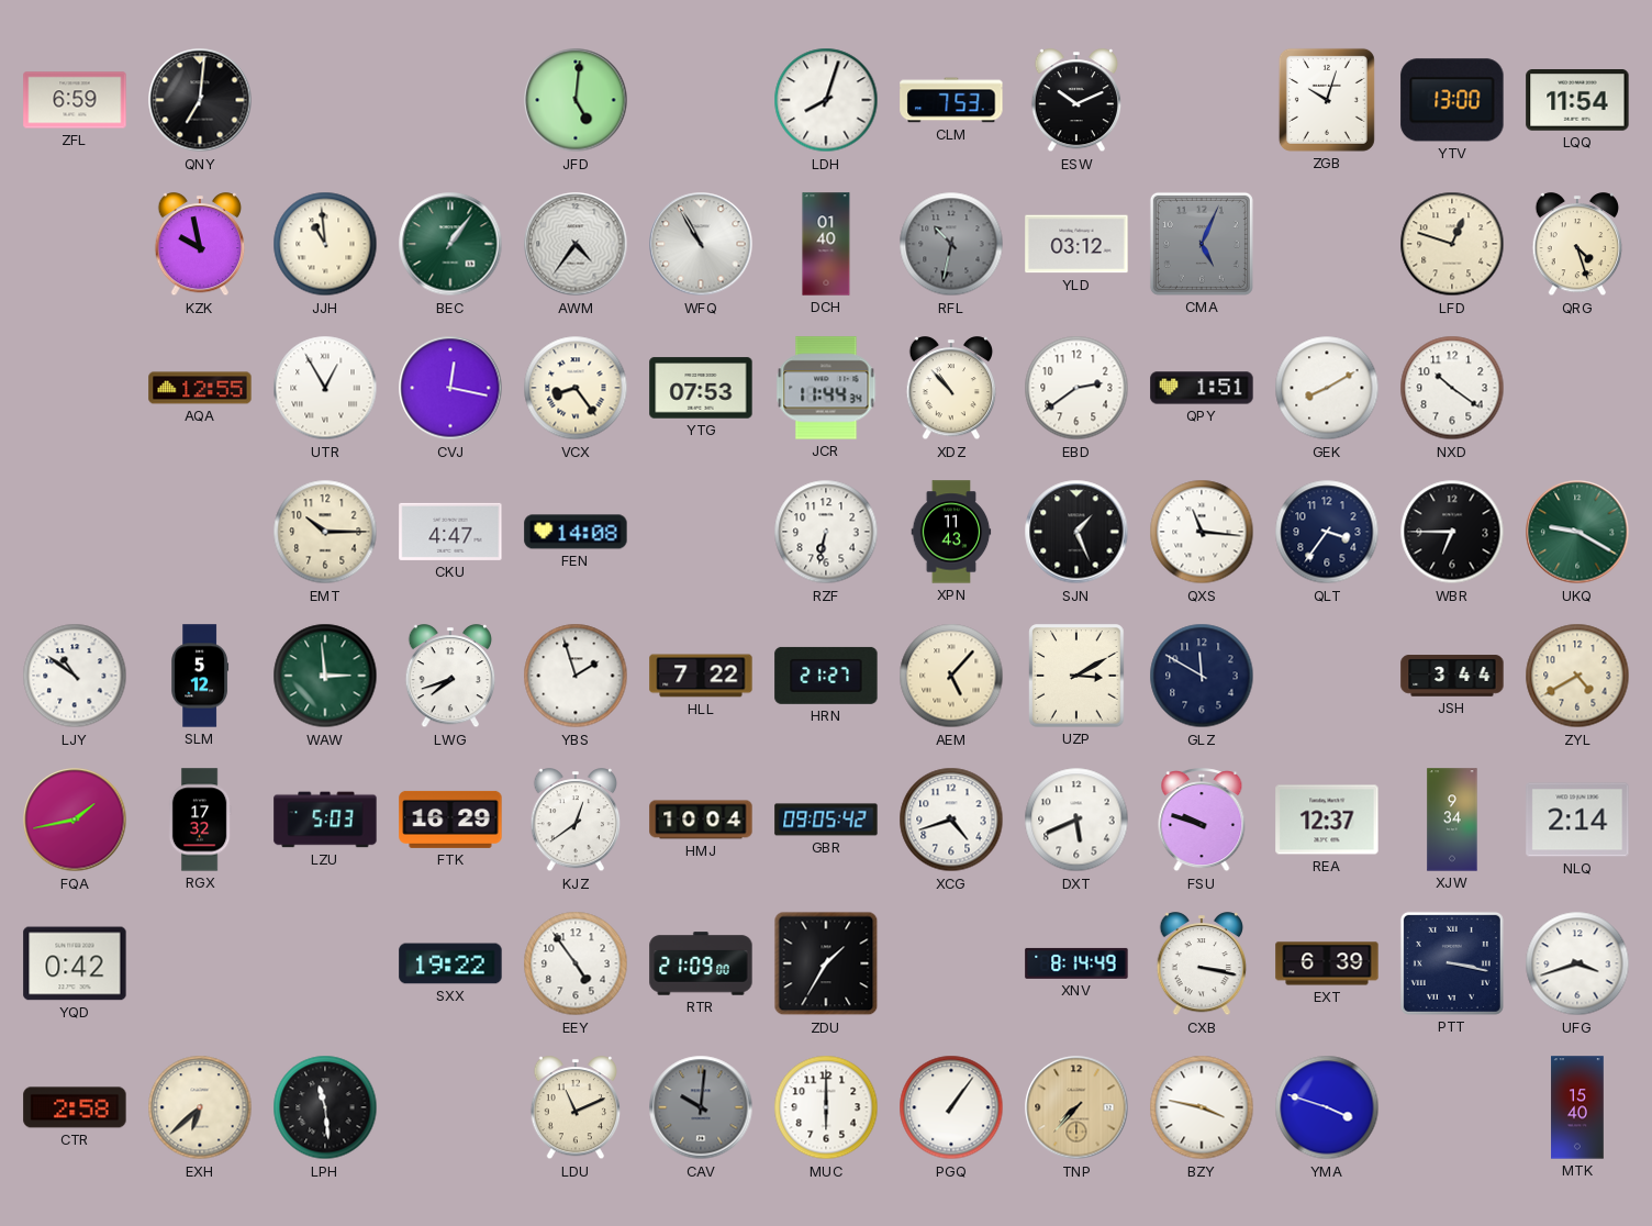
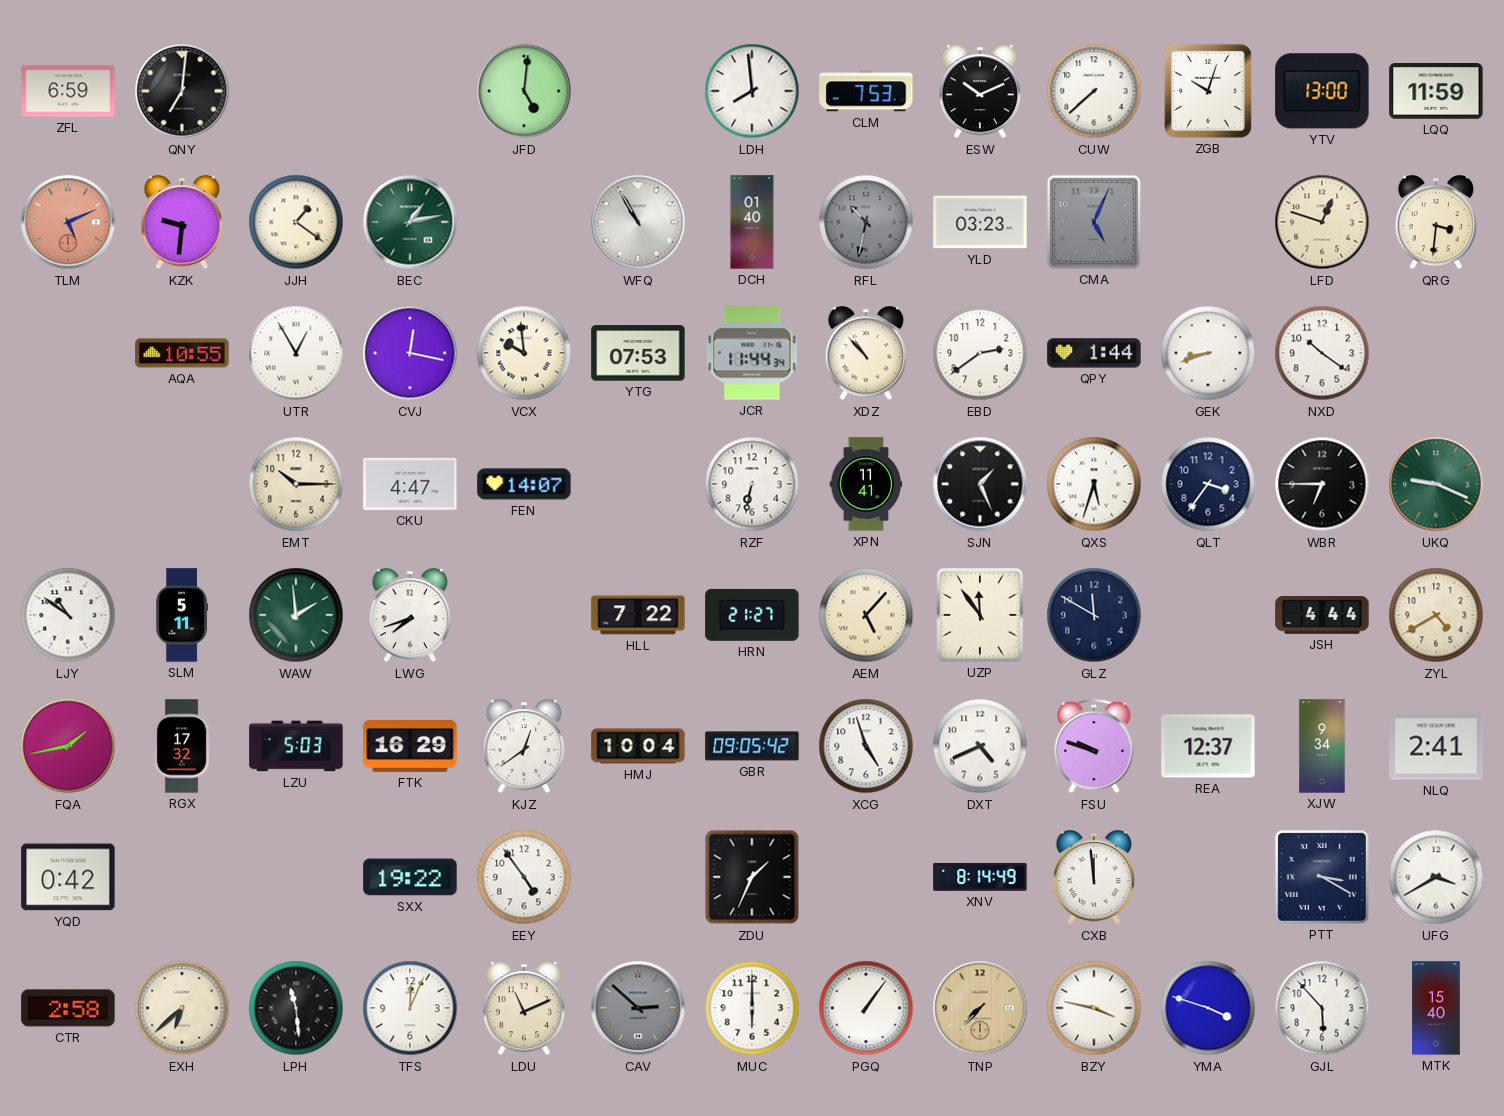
LDH: 8:03 -> 7:59 (752, 91)
CUW: none -> 7:38 (1094, 91)
LQQ: 11:54 -> 11:59 (1436, 91)
TLM: none -> 5:11 (68, 222)
KZK: 9:58 -> 9:31 (182, 223)
JJH: 10:59 -> 1:21 (296, 222)
BEC: 1:06 -> 1:13 (410, 222)
AWM: 4:36 -> none (576, 244)
YLD: 03:12 -> 03:23 (980, 222)
QRG: 4:27 -> 3:31 (1436, 223)
AQA: 12:55 -> 10:55 (182, 353)
VCX: 8:24 -> 9:59 (524, 353)
QPY: 1:51 -> 1:44 (1094, 353)
GEK: 8:10 -> 8:42 (1208, 353)
FEN: 14:08 -> 14:07 (524, 484)
XPN: 11:43 -> 11:41 (866, 484)
QXS: 11:16 -> 5:33 (1094, 484)
UKQ: 9:20 -> 9:19 (1436, 484)
SLM: 5:12 -> 5:11 (182, 615)
WAW: 2:59 -> 1:59 (296, 615)
YBS: 1:57 -> none (576, 676)
UZP: 3:10 -> 11:54 (980, 615)
JSH: 3:44 -> 4:44 (1322, 615)
XCG: 4:42 -> 4:57 (866, 746)
DXT: 5:41 -> 4:41 (980, 746)
NLQ: 2:14 -> 2:41 (1436, 746)
RTR: 21:09 -> none (701, 963)
ZDU: 1:35 -> 1:34 (752, 877)
CXB: 3:17 -> 11:59 (1094, 878)
EXT: 6:39 -> none (1327, 963)
PTT: 3:17 -> 3:20 (1322, 877)
UFG: 3:42 -> 3:40 (1436, 877)
TFS: none -> 12:04 (410, 1008)
CAV: 10:01 -> 2:52 (638, 1008)
GJL: none -> 5:53 (1322, 1008)
